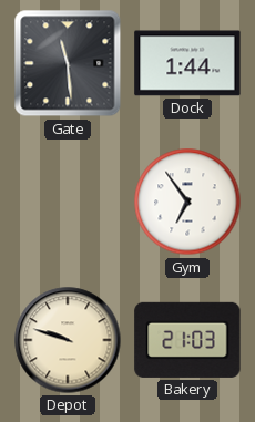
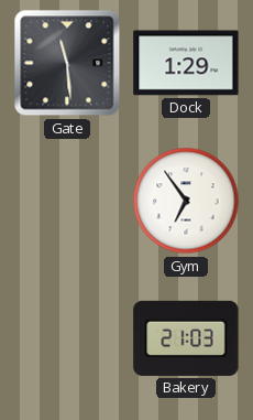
Dock: 1:44 -> 1:29 (186, 63)
Depot: 9:48 -> none (68, 340)
